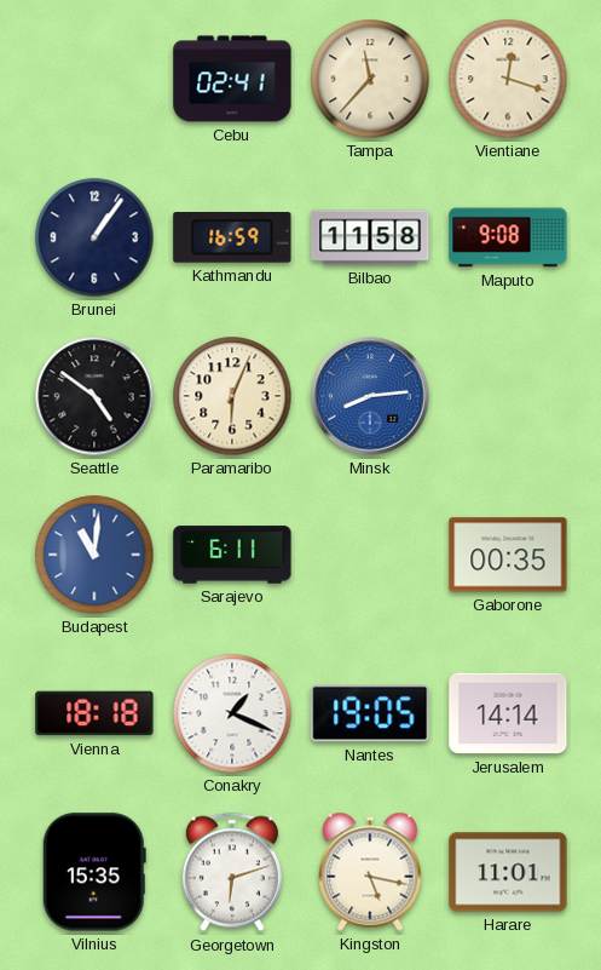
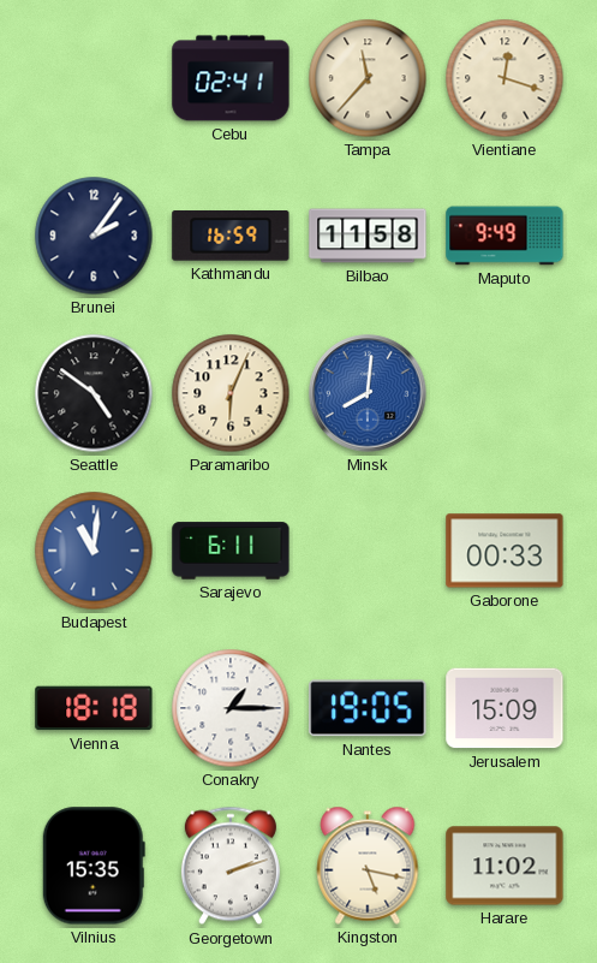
Brunei: 1:06 -> 2:06 (94, 236)
Maputo: 9:08 -> 9:49 (505, 236)
Minsk: 8:14 -> 8:01 (368, 393)
Gaborone: 00:35 -> 00:33 (505, 551)
Conakry: 1:19 -> 1:15 (231, 708)
Jerusalem: 14:14 -> 15:09 (505, 708)
Georgetown: 6:12 -> 2:12 (231, 866)
Harare: 11:01 -> 11:02 (505, 866)
